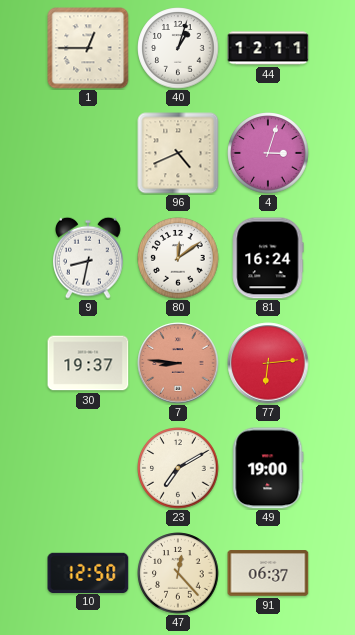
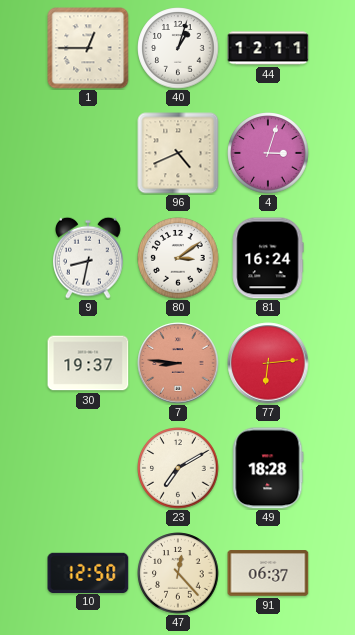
80: 12:09 -> 3:09 (178, 258)
49: 19:00 -> 18:28 (268, 468)
